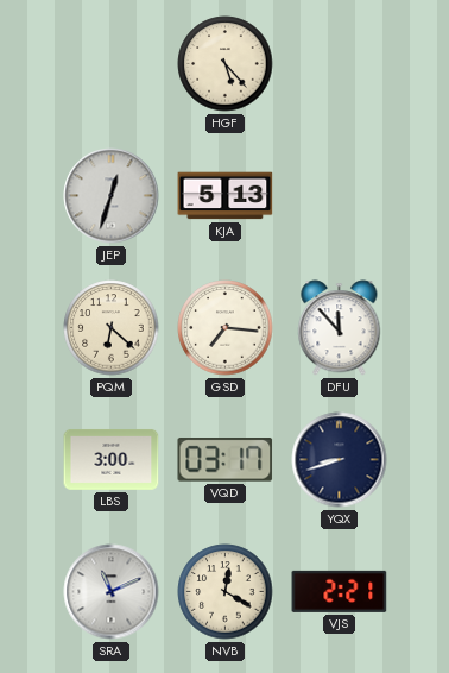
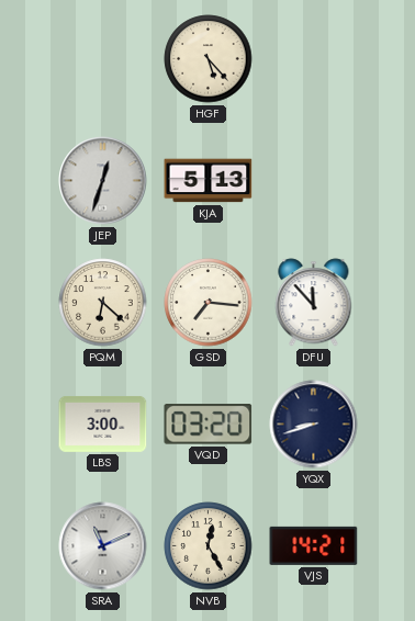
VQD: 03:17 -> 03:20 (209, 425)
NVB: 12:20 -> 12:25 (209, 546)
VJS: 2:21 -> 14:21 (314, 545)
